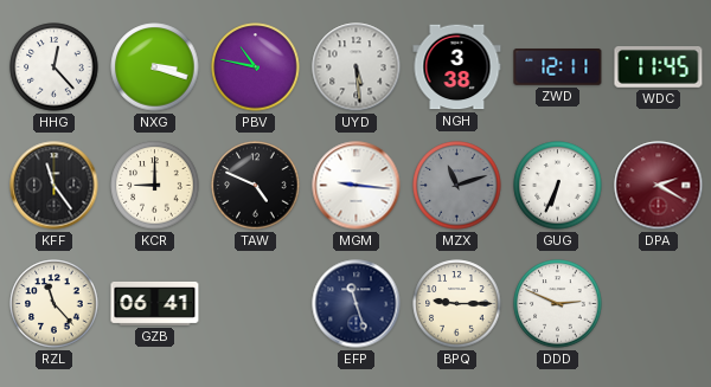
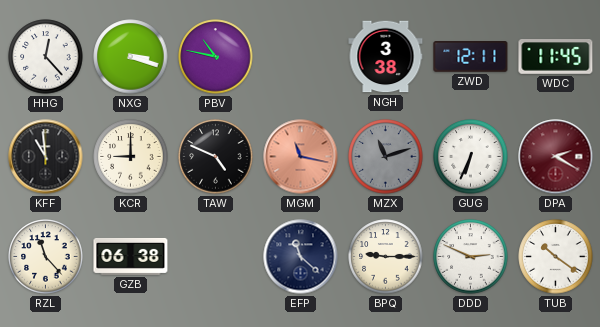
UYD: 5:29 -> none (357, 67)
KFF: 11:24 -> 10:59 (46, 157)
MGM: 9:16 -> 11:17 (301, 157)
MGM dial: white -> salmon (301, 157)
GZB: 06:41 -> 06:38 (131, 256)
EFP: 11:27 -> 11:22 (301, 257)
TUB: none -> 10:21 (556, 257)
